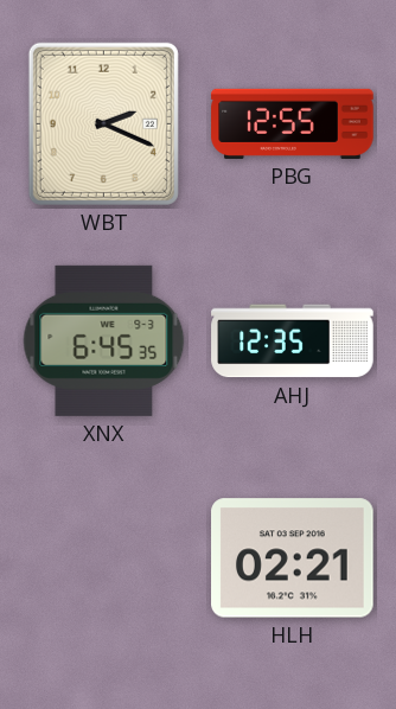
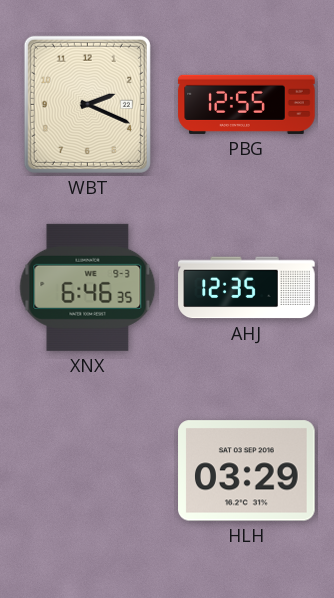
XNX: 6:45 -> 6:46 (88, 287)
HLH: 02:21 -> 03:29 (247, 471)
